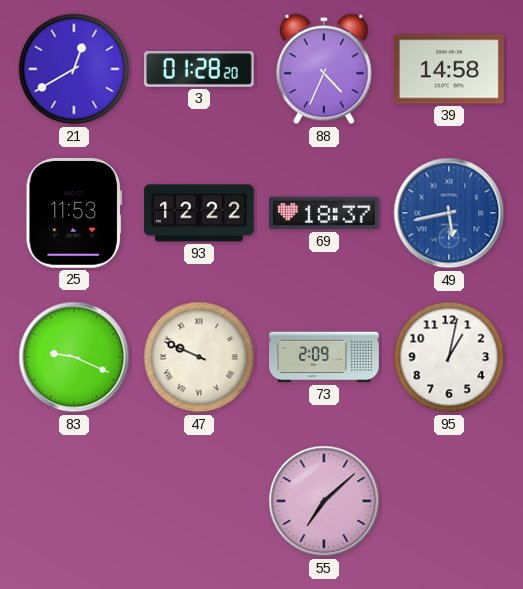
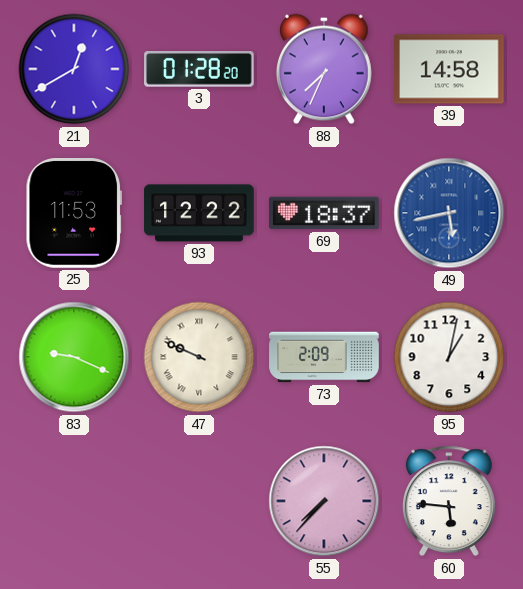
88: 4:34 -> 7:34 (324, 69)
55: 7:08 -> 7:37 (324, 501)
60: none -> 5:46 (449, 501)
